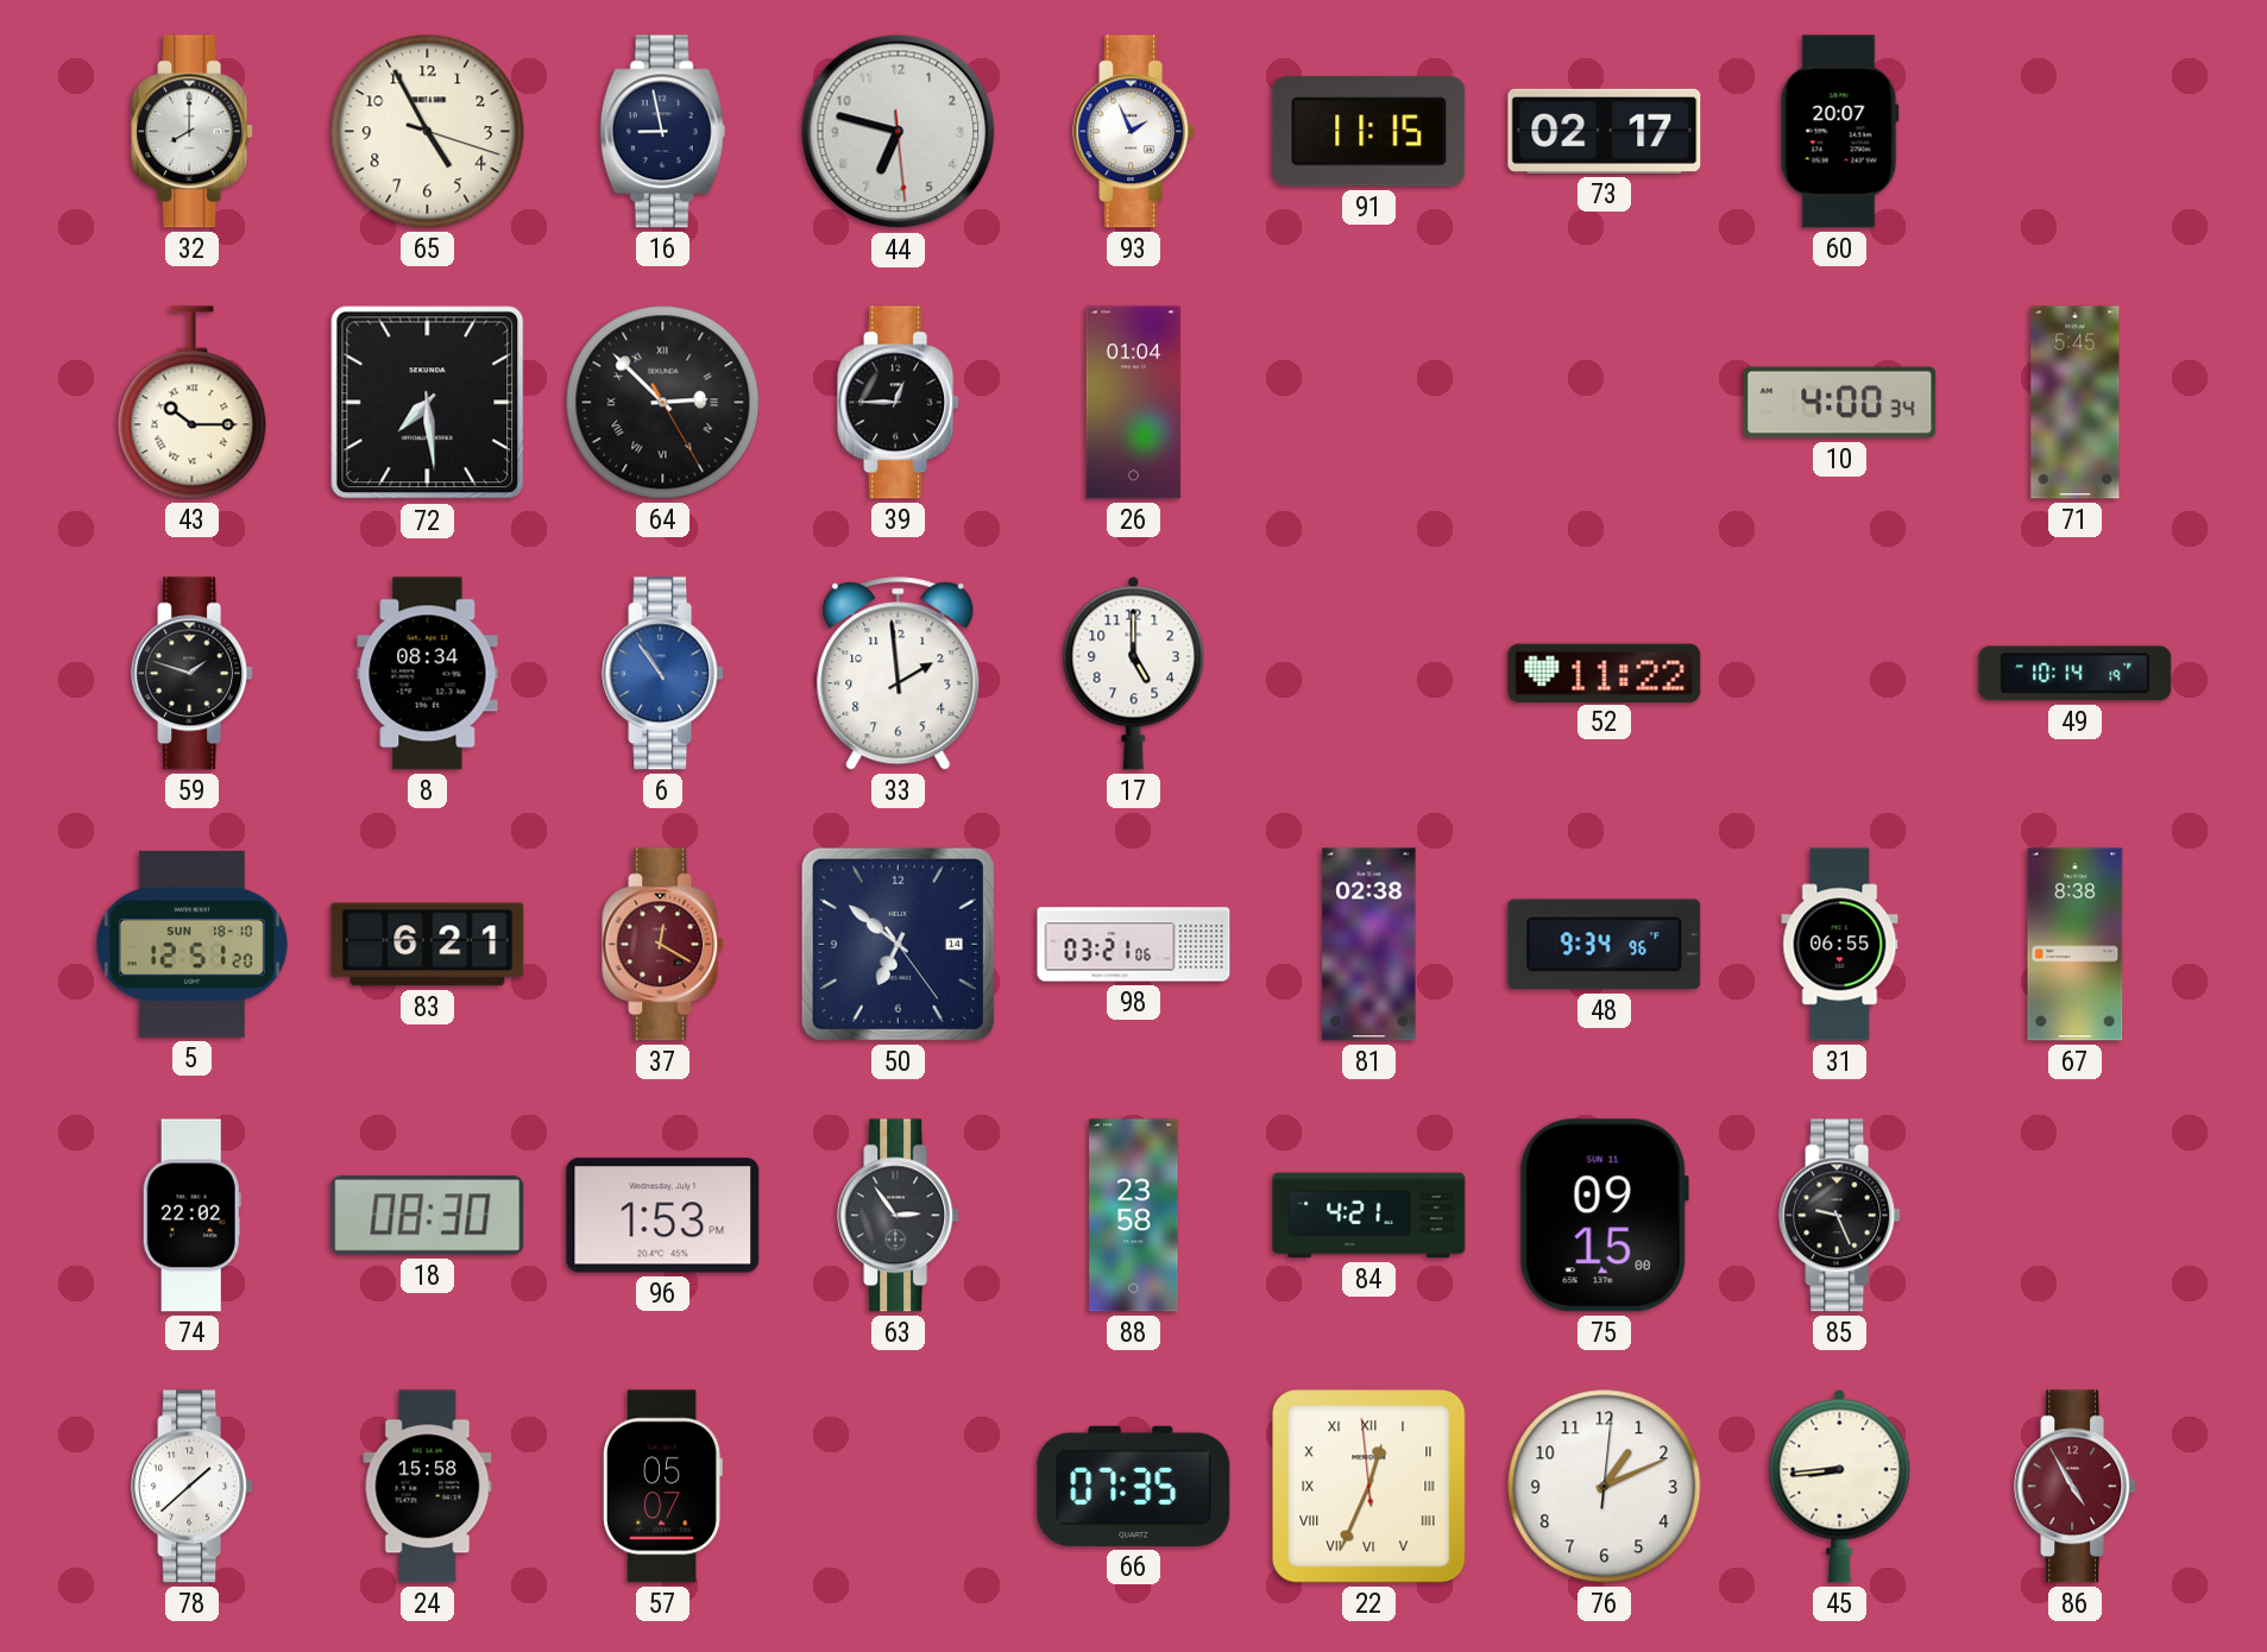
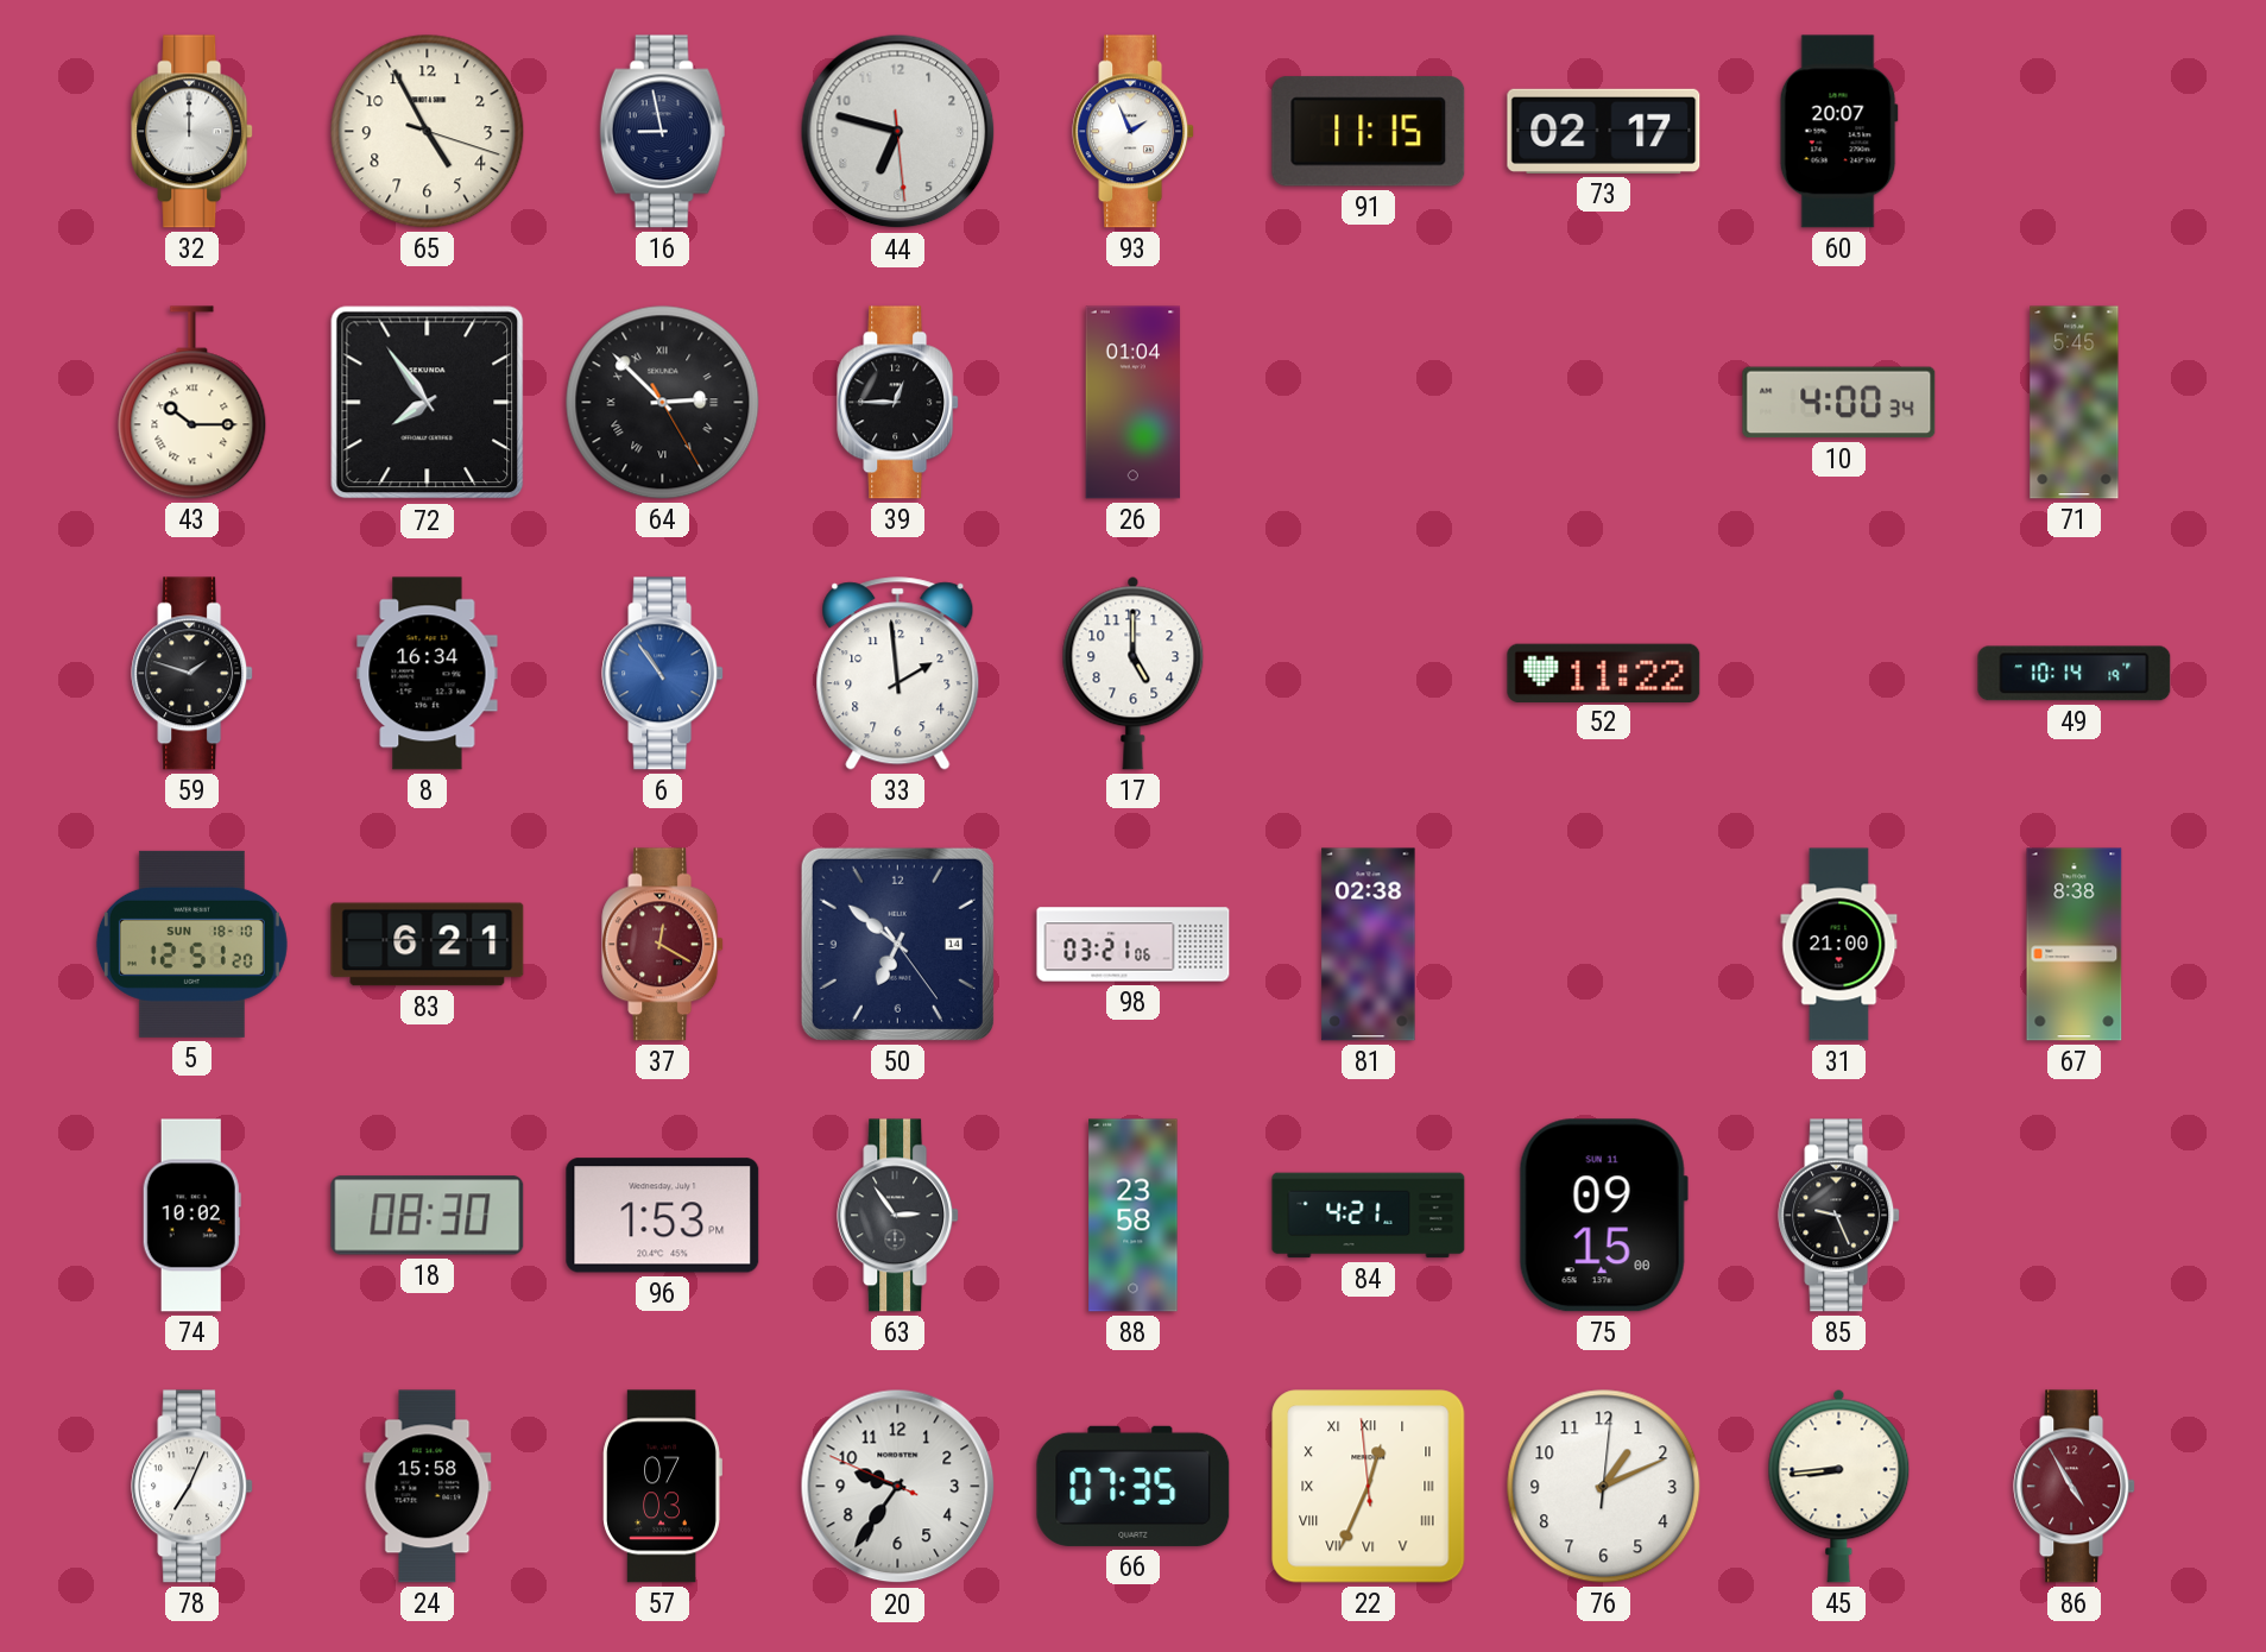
32: 8:00 -> 12:00 (192, 132)
72: 7:29 -> 7:54 (428, 403)
8: 08:34 -> 16:34 (428, 674)
48: 9:34 -> none (1605, 945)
31: 06:55 -> 21:00 (1839, 945)
74: 22:02 -> 10:02 (191, 1216)
78: 1:38 -> 7:04 (192, 1487)
57: 05:07 -> 07:03 (662, 1487)
20: none -> 9:35 (898, 1487)
